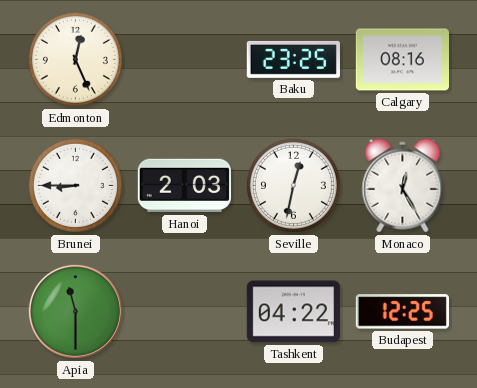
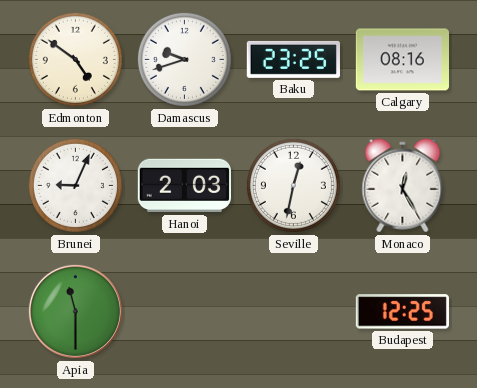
Edmonton: 12:26 -> 4:51 (75, 59)
Damascus: none -> 9:42 (184, 59)
Brunei: 8:45 -> 9:04 (75, 185)
Tashkent: 04:22 -> none (293, 312)
